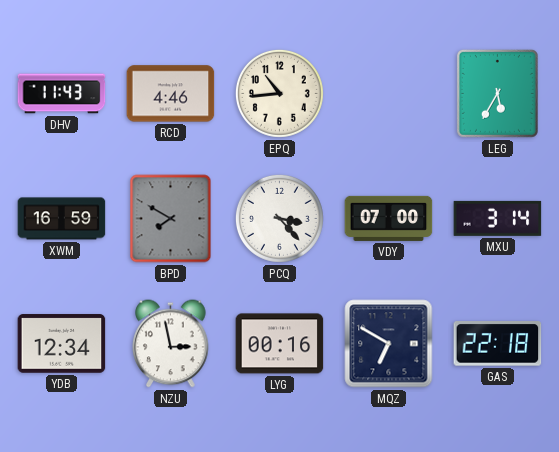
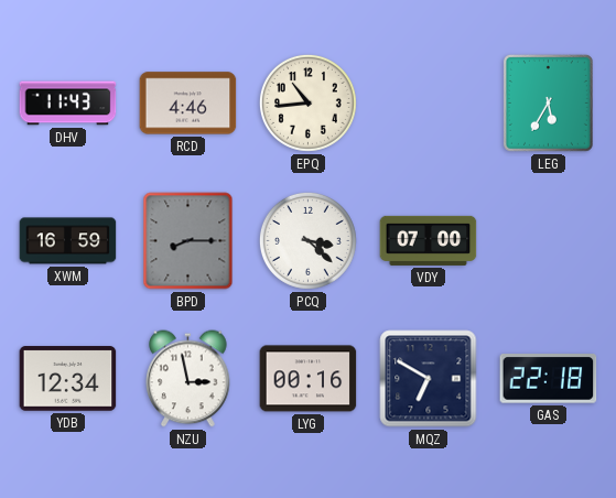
BPD: 7:50 -> 8:15 (188, 241)
PCQ: 3:23 -> 3:22 (307, 240)
MXU: 3:14 -> none (498, 218)
